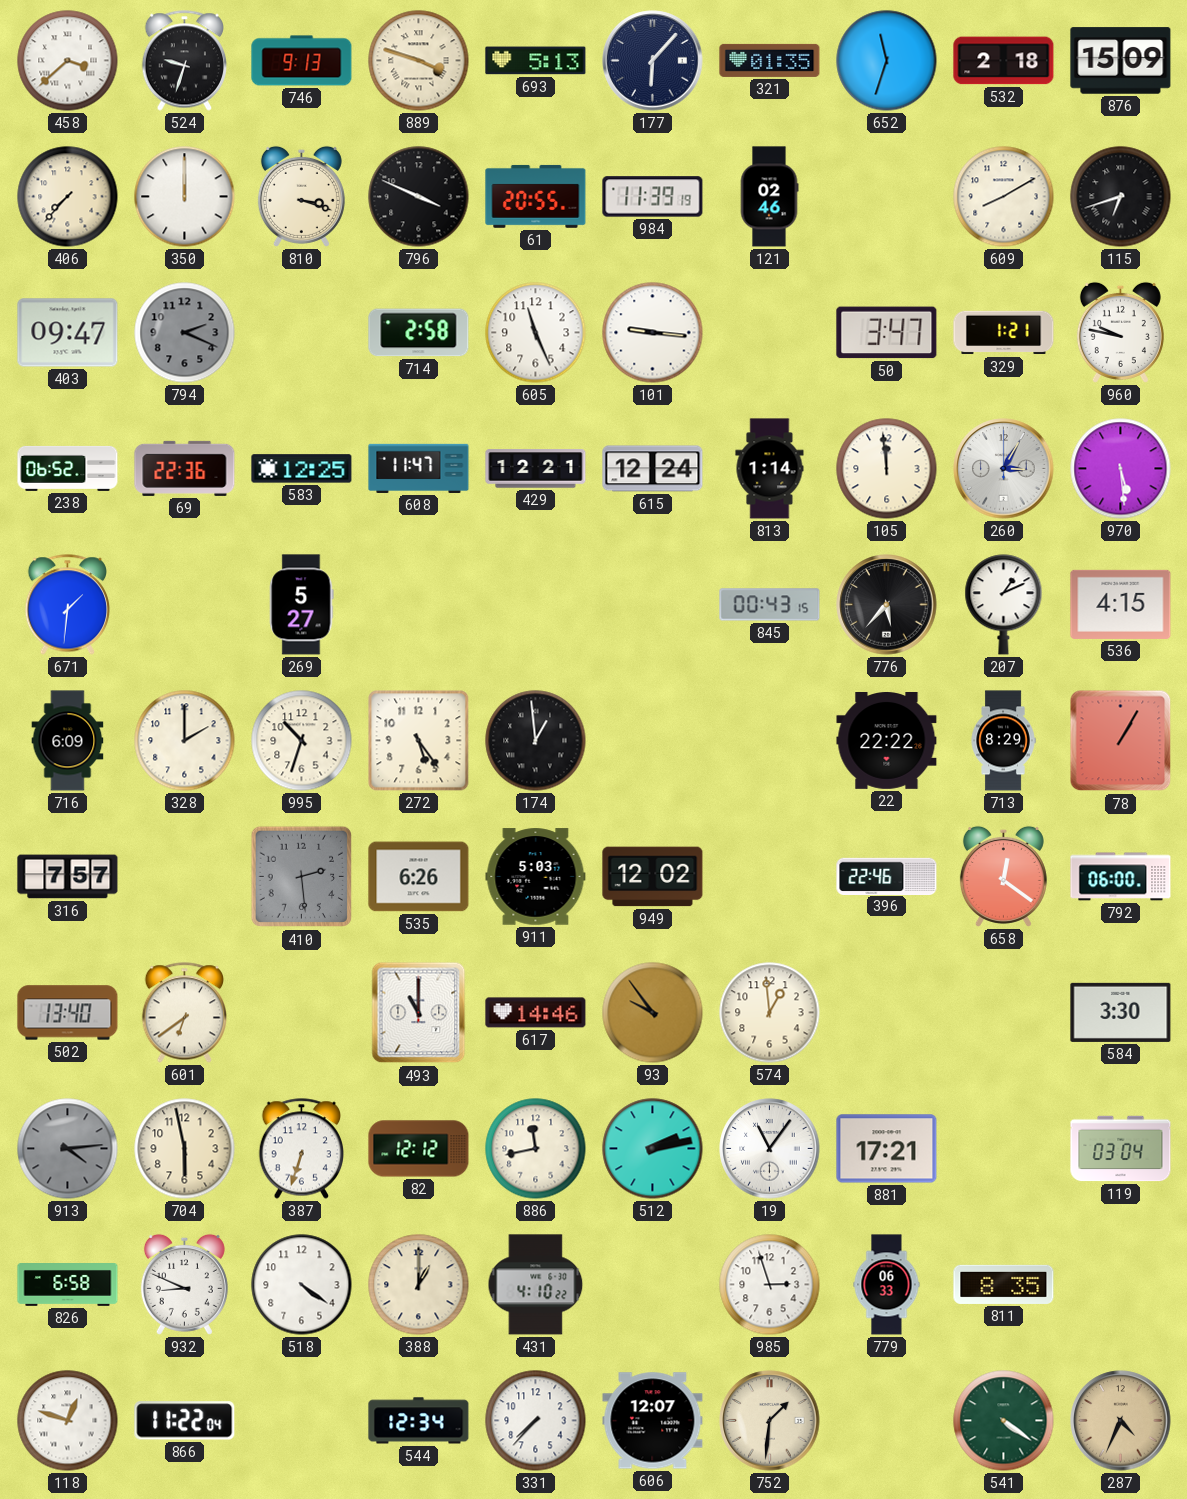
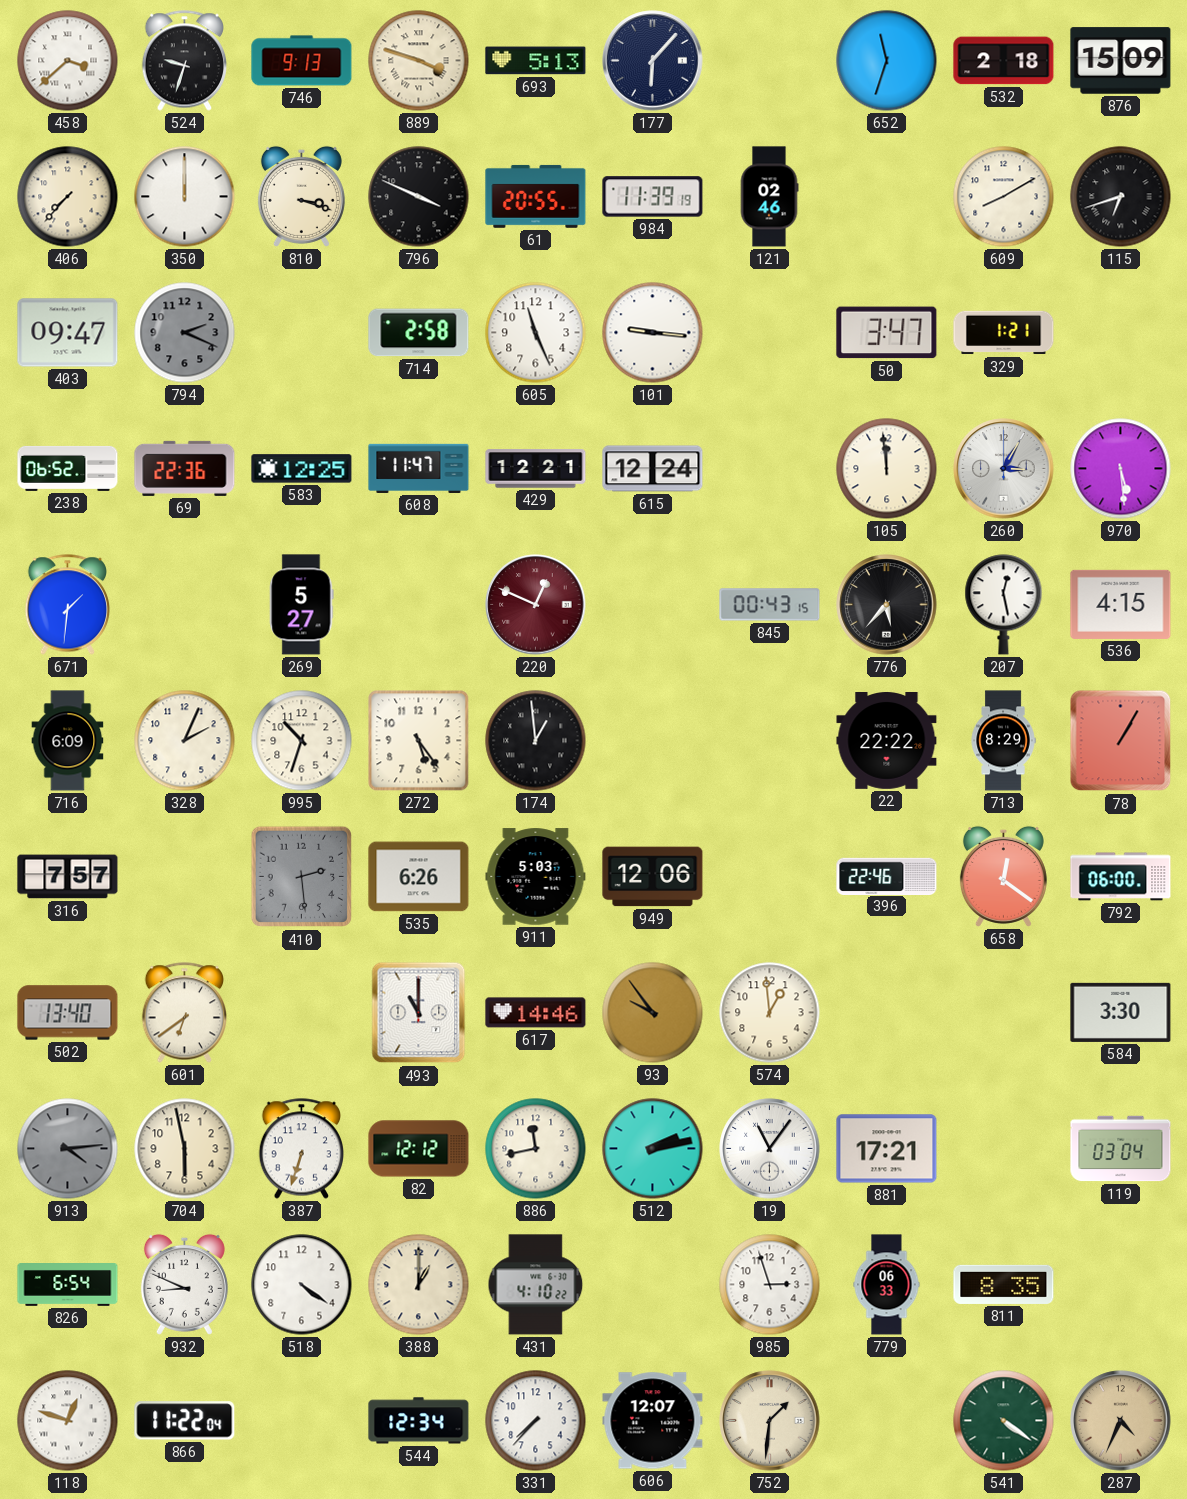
321: 01:35 -> none (770, 60)
960: 9:47 -> none (1120, 332)
813: 1:14 -> none (770, 469)
220: none -> 12:49 (536, 605)
207: 1:11 -> 12:28 (1004, 605)
328: 2:00 -> 2:04 (185, 741)
949: 12:02 -> 12:06 (653, 877)
826: 6:58 -> 6:54 (68, 1285)
